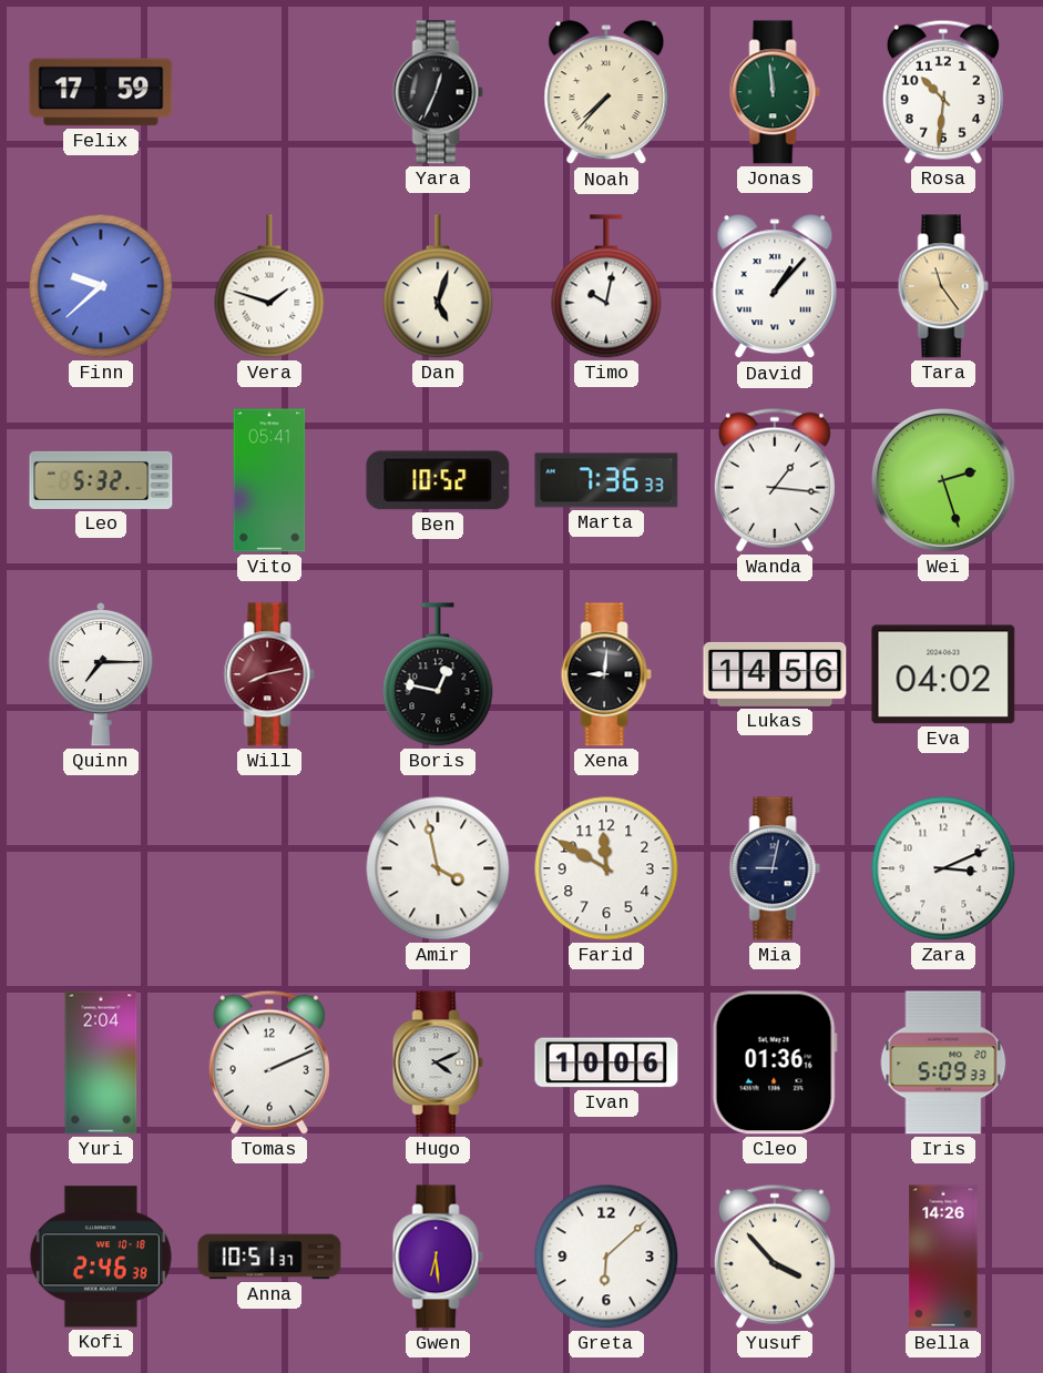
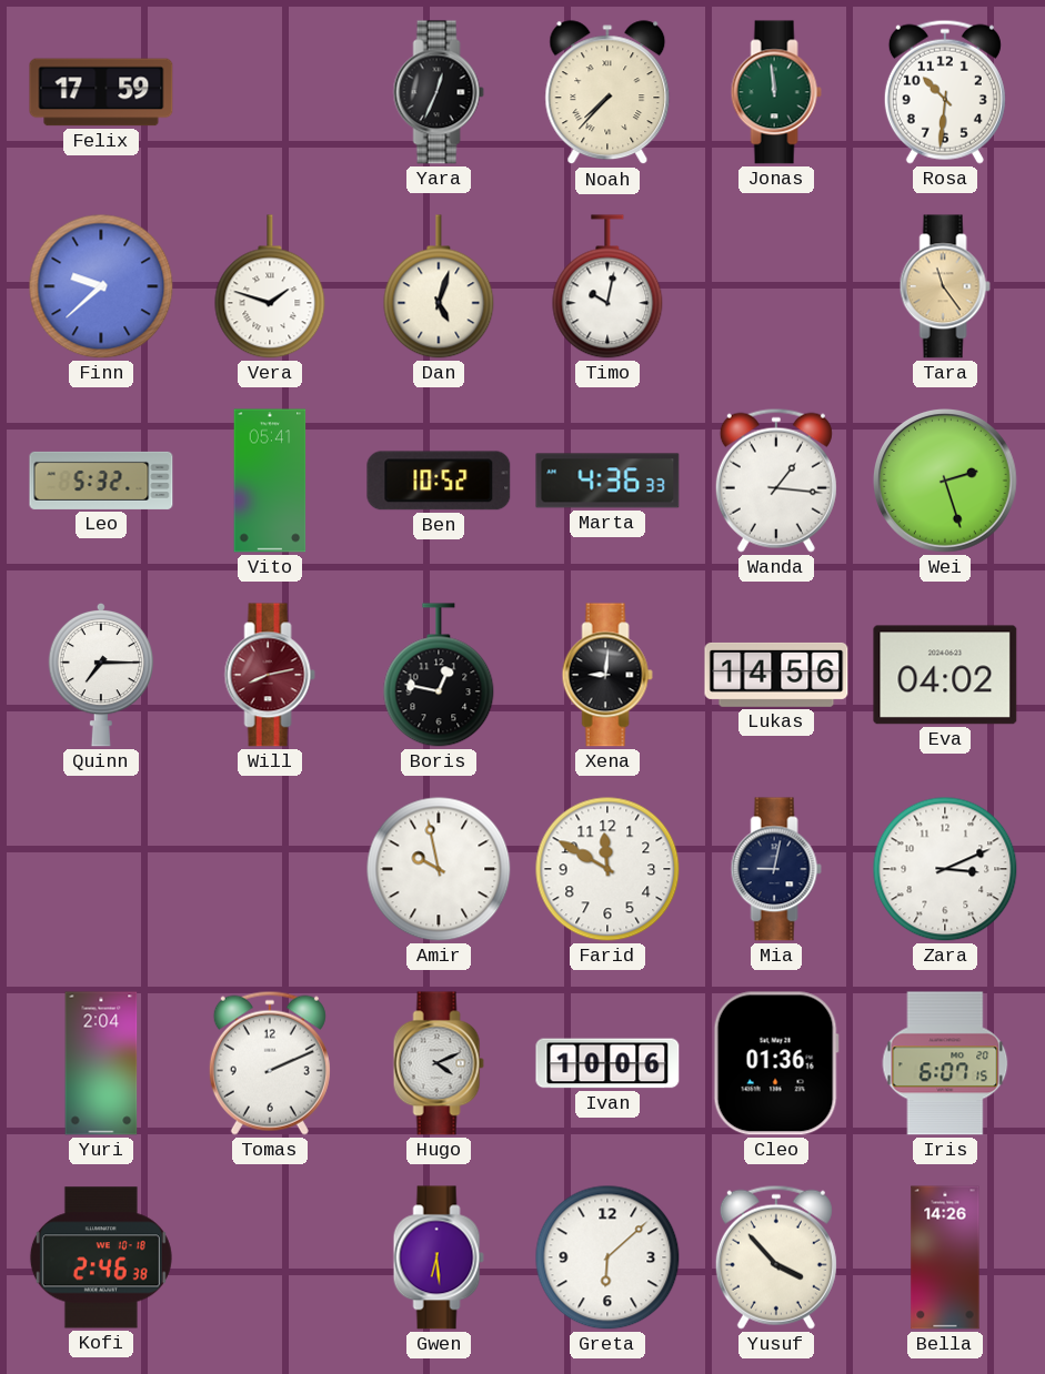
David: 1:07 -> none (775, 287)
Marta: 7:36 -> 4:36 (607, 481)
Amir: 3:58 -> 9:58 (439, 869)
Iris: 5:09 -> 6:07 (945, 1063)
Anna: 10:51 -> none (269, 1257)
